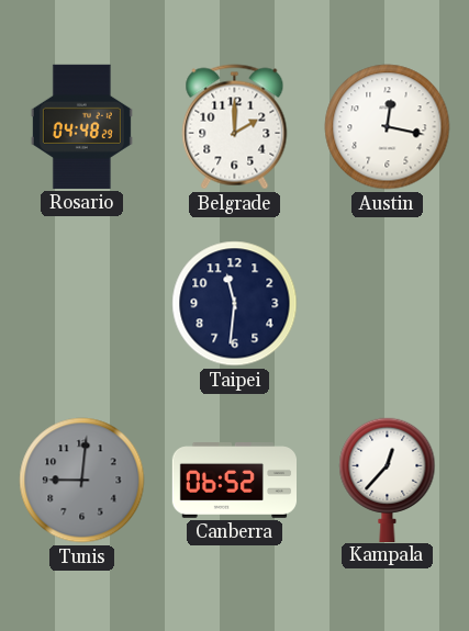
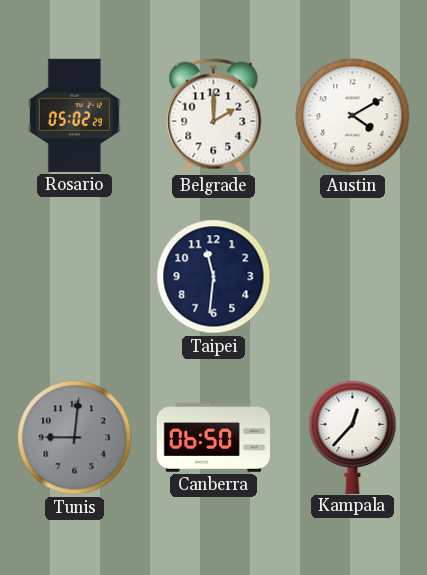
Rosario: 04:48 -> 05:02 (74, 115)
Austin: 12:17 -> 4:10 (353, 116)
Canberra: 06:52 -> 06:50 (213, 438)
